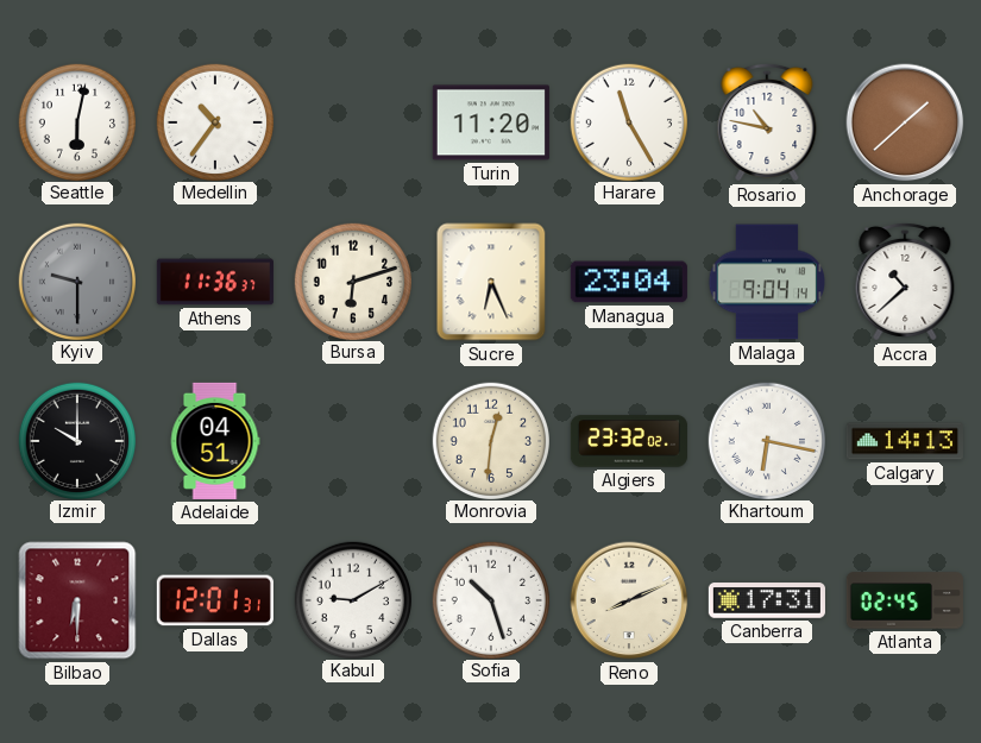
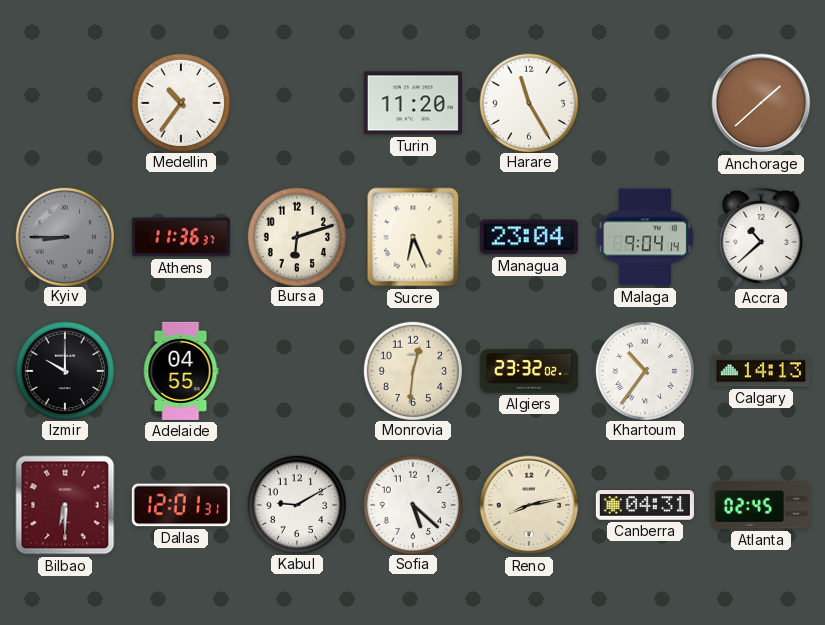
Seattle: 6:02 -> none (76, 121)
Rosario: 10:47 -> none (767, 122)
Kyiv: 9:30 -> 8:45 (64, 236)
Adelaide: 04:51 -> 04:55 (181, 371)
Khartoum: 6:17 -> 10:36 (644, 370)
Sofia: 10:27 -> 5:22 (412, 504)
Reno: 8:11 -> 8:13 (529, 505)
Canberra: 17:31 -> 04:31 (645, 505)
